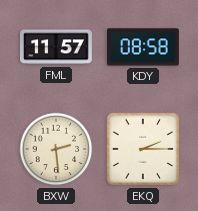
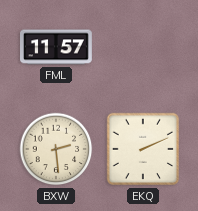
KDY: 08:58 -> none (144, 47)
EKQ: 2:15 -> 2:11 (143, 149)
